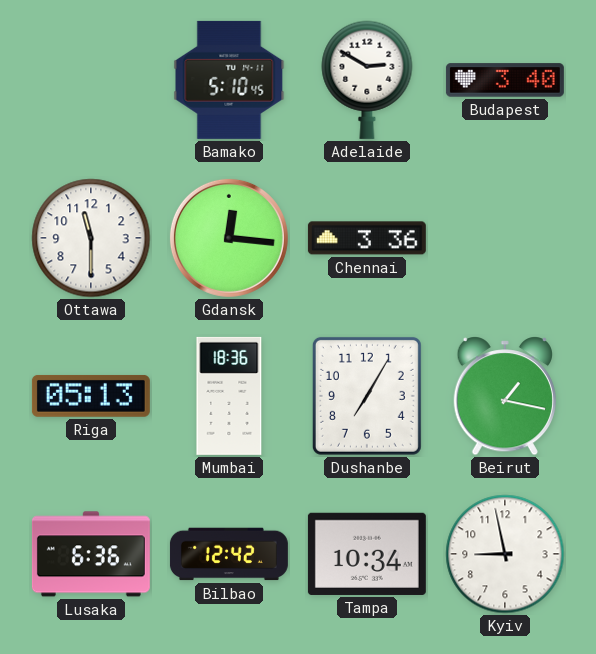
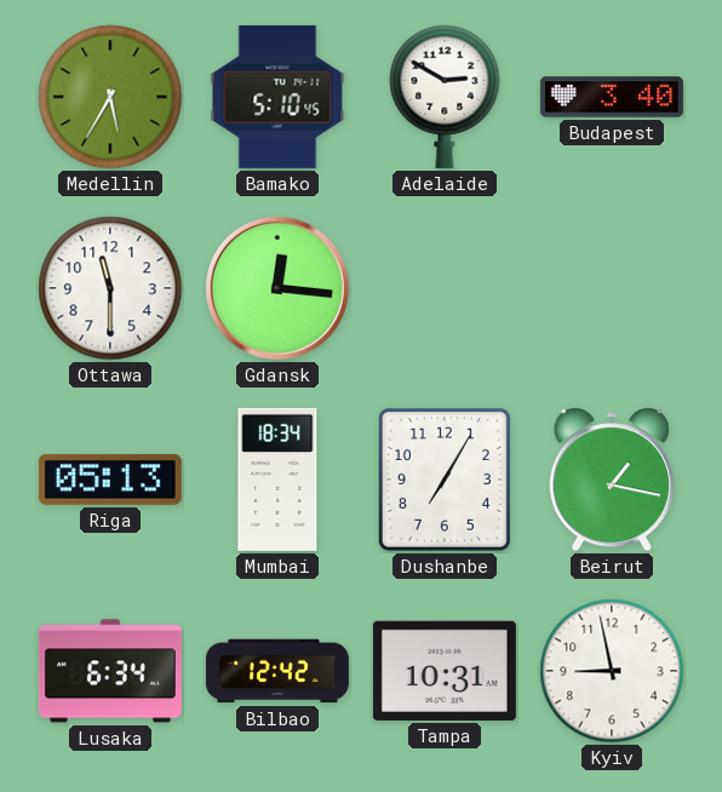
Medellin: none -> 5:35 (110, 97)
Chennai: 3:36 -> none (367, 238)
Mumbai: 18:36 -> 18:34 (277, 480)
Lusaka: 6:36 -> 6:34 (110, 671)
Tampa: 10:34 -> 10:31 (445, 671)
